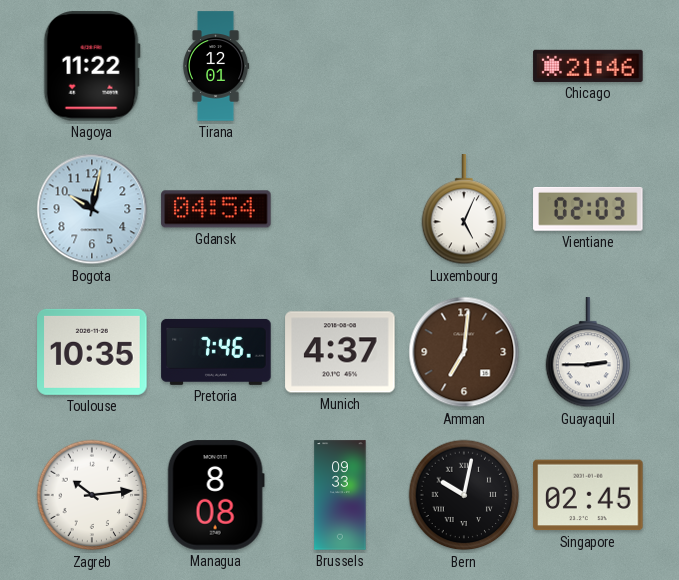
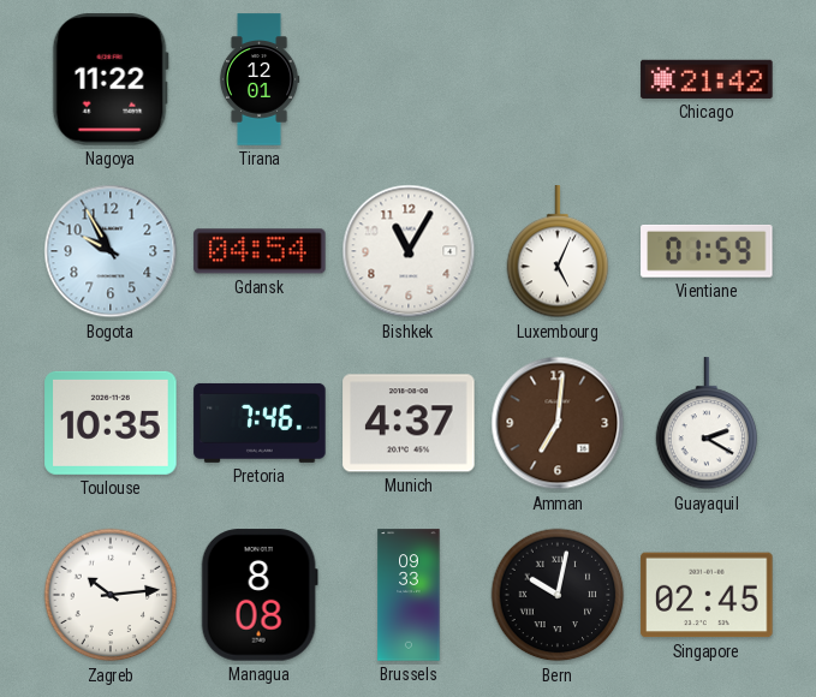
Chicago: 21:46 -> 21:42 (707, 79)
Bogota: 10:02 -> 9:55 (111, 251)
Bishkek: none -> 11:05 (409, 251)
Vientiane: 02:03 -> 01:59 (707, 251)
Guayaquil: 2:45 -> 2:20 (707, 424)
